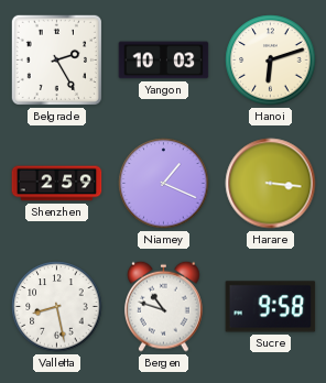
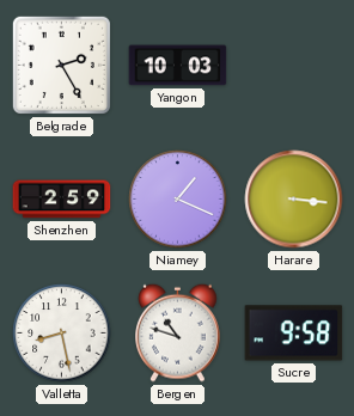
Hanoi: 6:12 -> none (271, 61)
